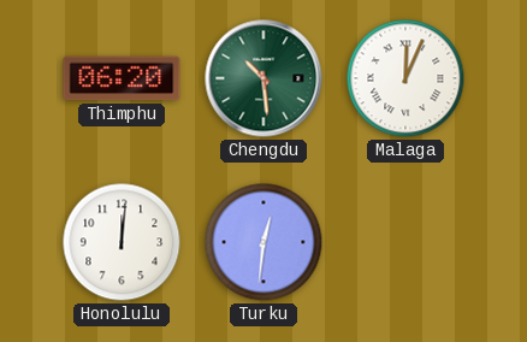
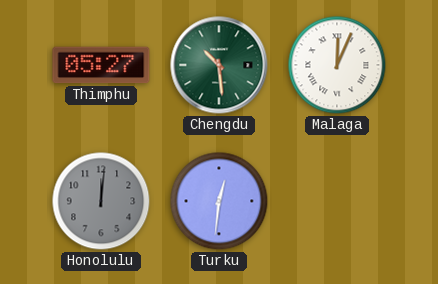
Thimphu: 06:20 -> 05:27 (101, 65)
Honolulu dial: white -> grey (101, 201)
